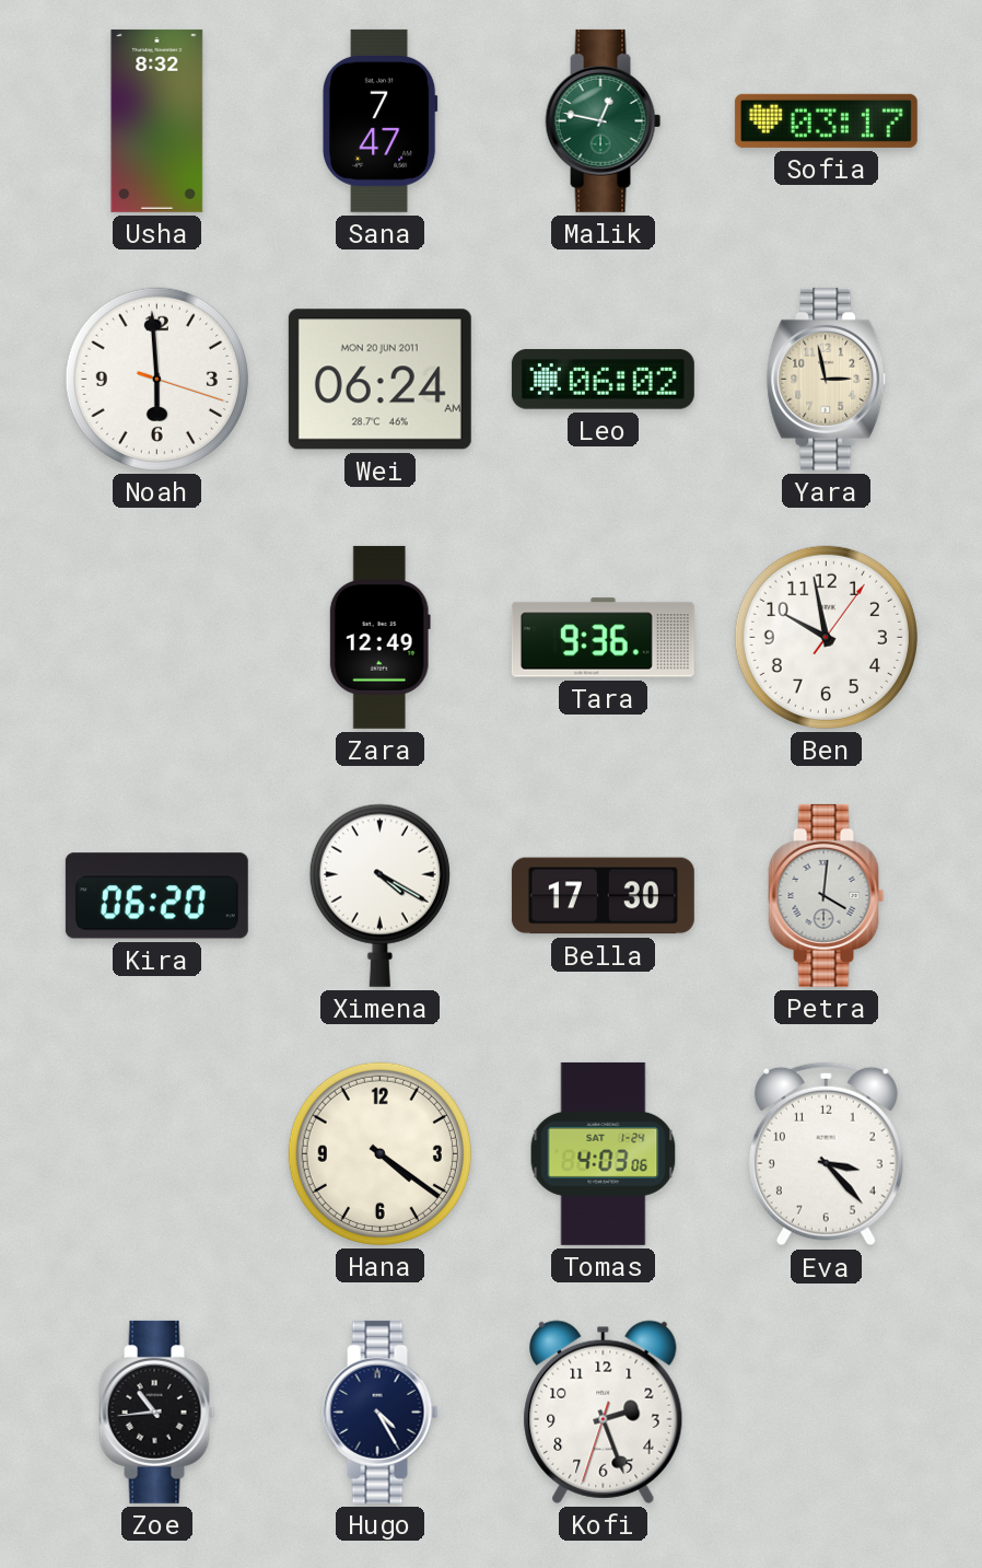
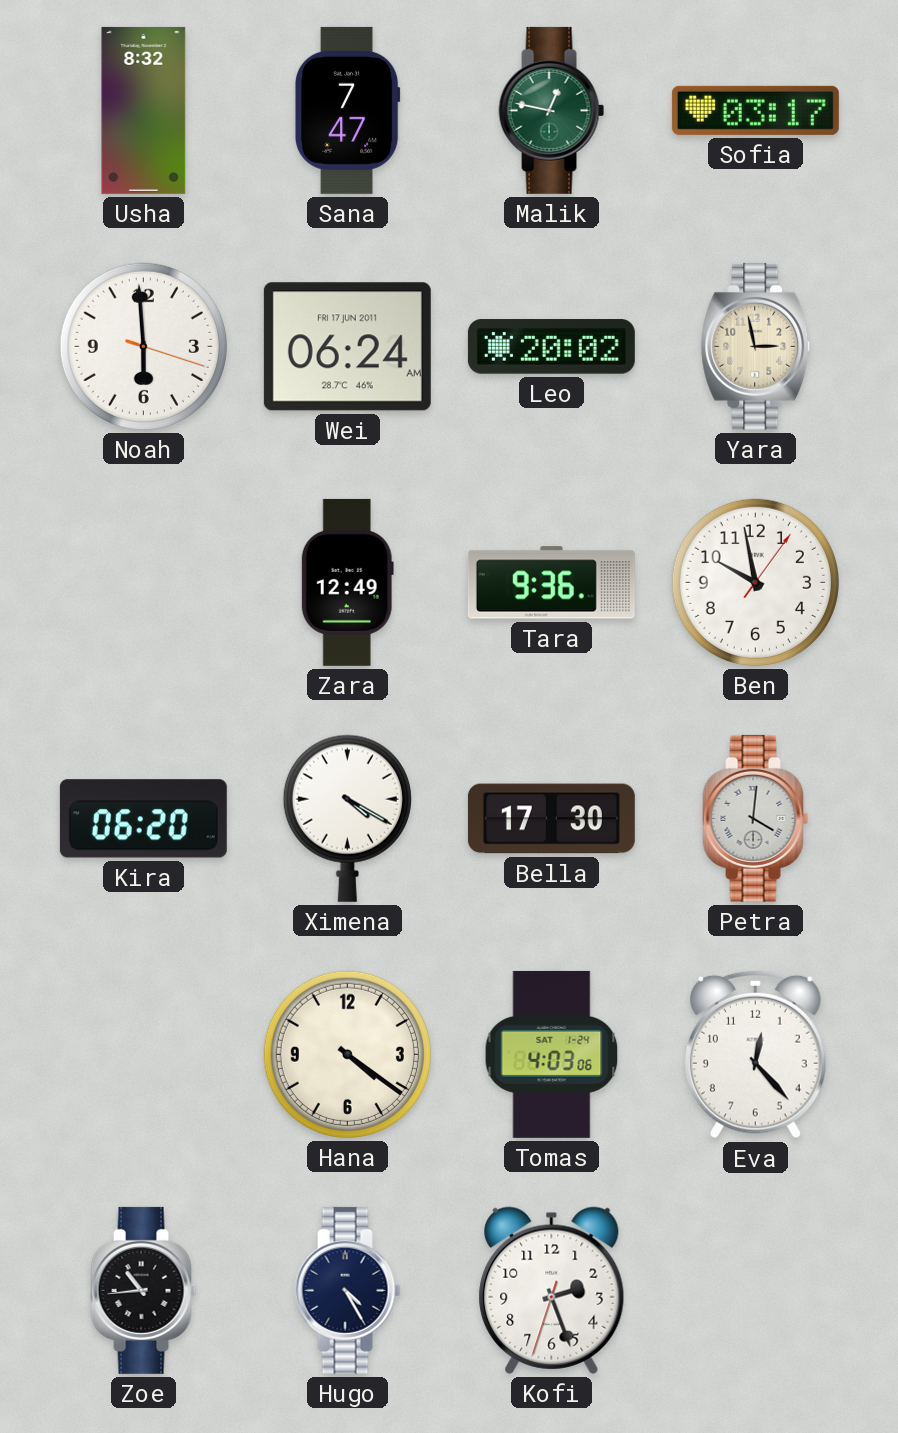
Wei date: MON 20 JUN 2011 -> FRI 17 JUN 2011 (347, 347)
Leo: 06:02 -> 20:02 (551, 347)
Eva: 3:23 -> 12:23 (755, 1055)
